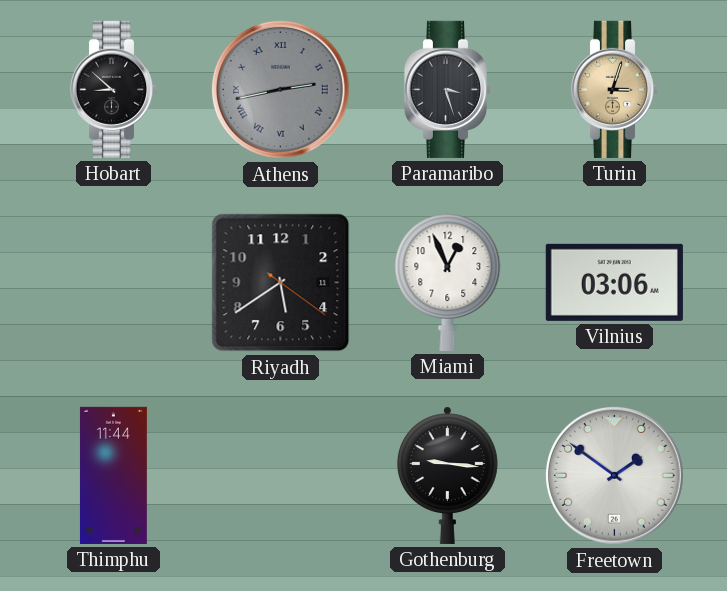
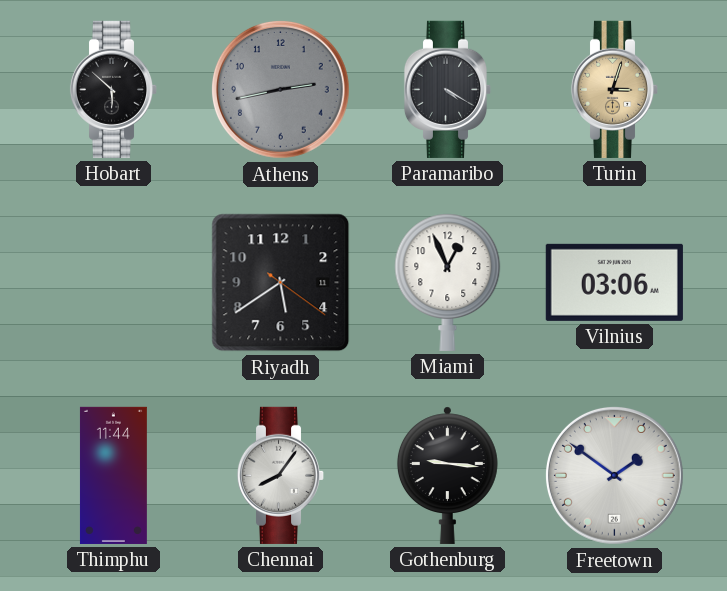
Hobart: 8:52 -> 5:52 (114, 89)
Athens numerals: Roman -> Arabic (280, 89)
Paramaribo: 3:27 -> 4:20 (448, 89)
Chennai: none -> 8:06 (281, 475)
